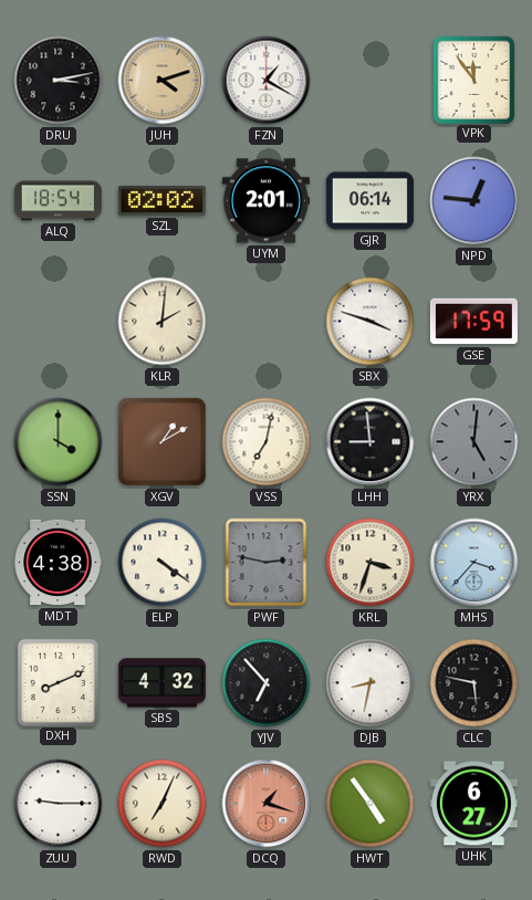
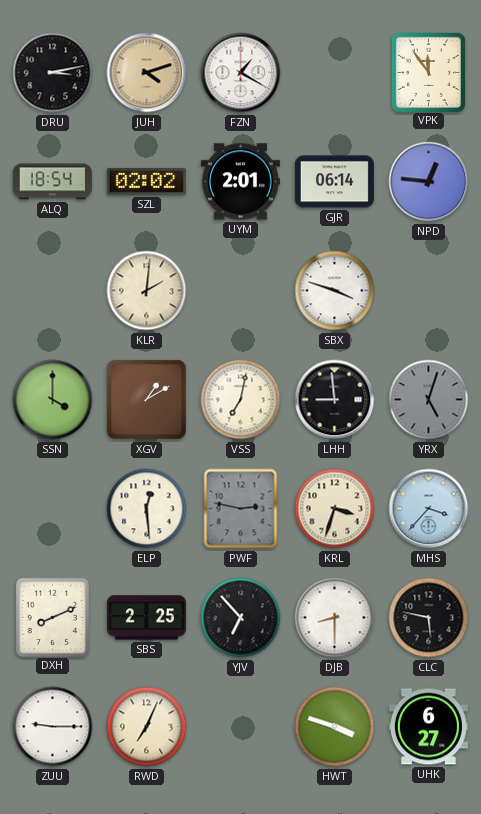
GSE: 17:59 -> none (473, 322)
YRX: 5:01 -> 5:03 (429, 400)
MDT: 4:38 -> none (58, 563)
ELP: 4:21 -> 12:29 (147, 509)
SBS: 4:32 -> 2:25 (146, 618)
DJB: 8:32 -> 8:30 (335, 618)
DCQ: 1:18 -> none (267, 804)
HWT: 4:54 -> 3:48 (335, 727)
